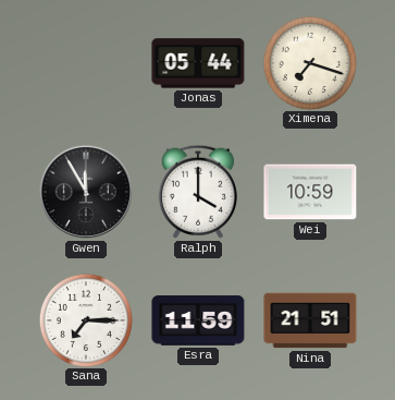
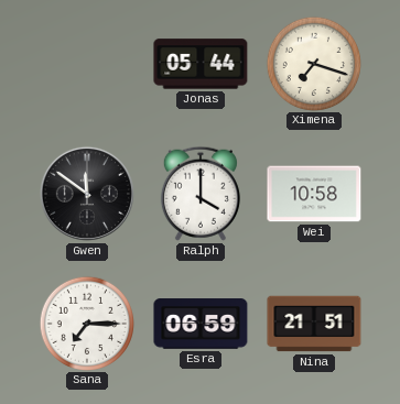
Gwen: 11:55 -> 11:51 (87, 194)
Wei: 10:59 -> 10:58 (314, 194)
Esra: 11:59 -> 06:59 (201, 324)
